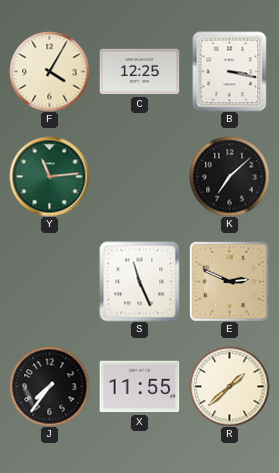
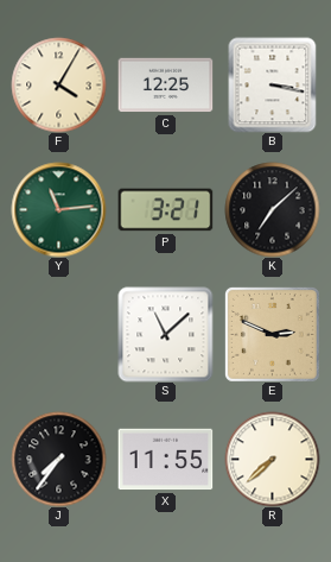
P: none -> 3:21 (165, 210)
S: 11:26 -> 11:08 (165, 334)
R: 1:38 -> 7:38 (272, 459)
